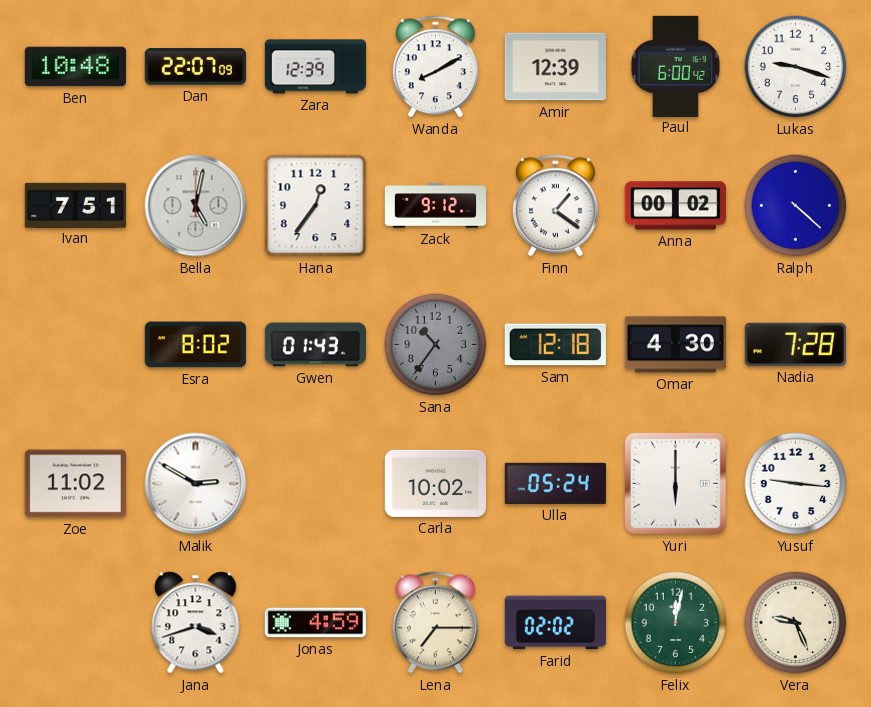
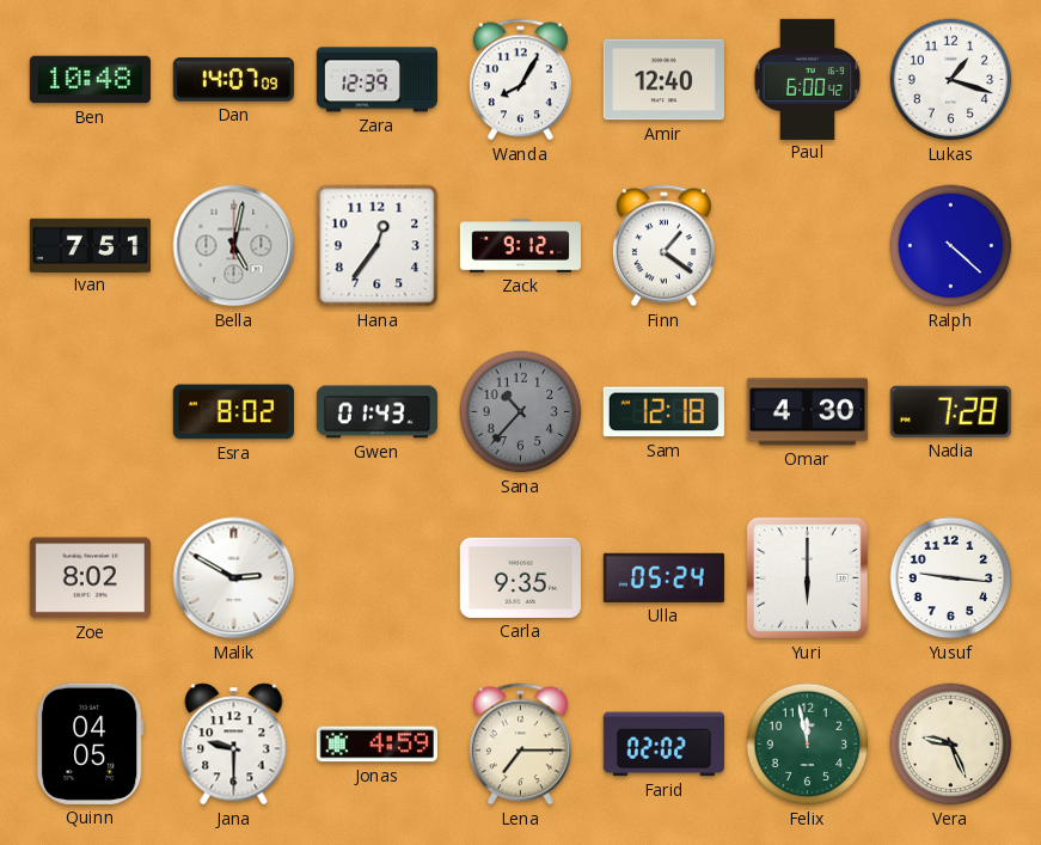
Dan: 22:07 -> 14:07 (233, 80)
Wanda: 8:10 -> 8:05 (520, 80)
Amir: 12:39 -> 12:40 (663, 80)
Lukas: 9:18 -> 1:18 (951, 80)
Anna: 00:02 -> none (675, 206)
Sana: 10:36 -> 10:37 (521, 412)
Zoe: 11:02 -> 8:02 (90, 578)
Carla: 10:02 -> 9:35 (520, 577)
Quinn: none -> 04:05 (90, 743)
Jana: 3:42 -> 9:30 (234, 745)
Felix: 12:02 -> 11:58 (808, 745)
